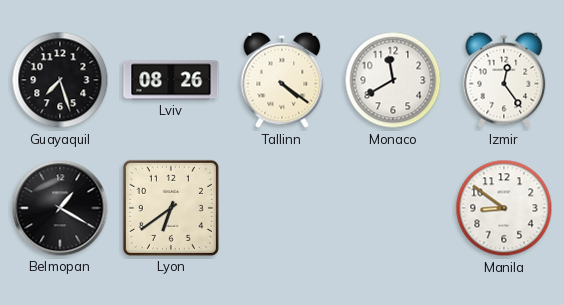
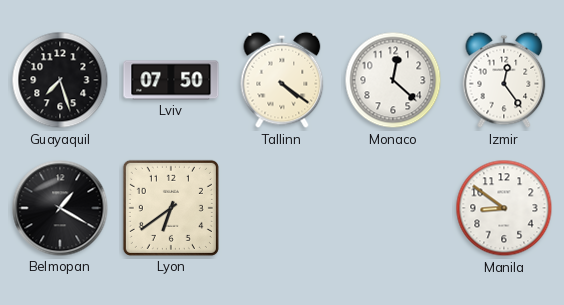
Lviv: 08:26 -> 07:50 (171, 80)
Monaco: 11:40 -> 12:22 (393, 80)
